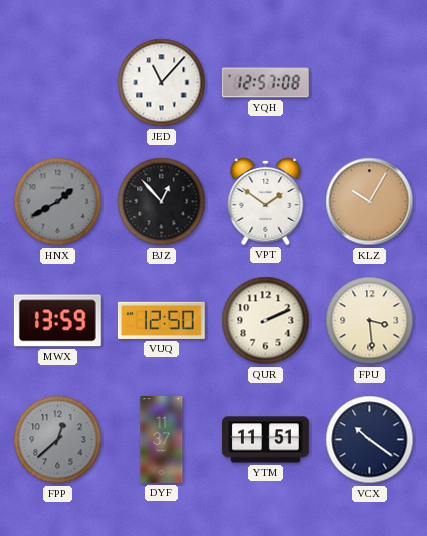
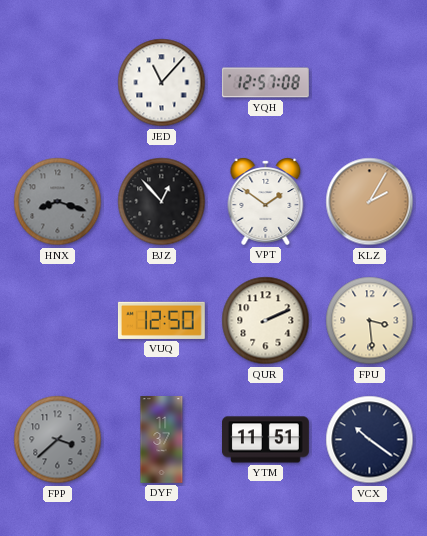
HNX: 1:40 -> 8:18 (58, 202)
KLZ: 10:05 -> 2:05 (370, 202)
MWX: 13:59 -> none (57, 321)
FPP: 12:38 -> 3:38 (58, 440)
